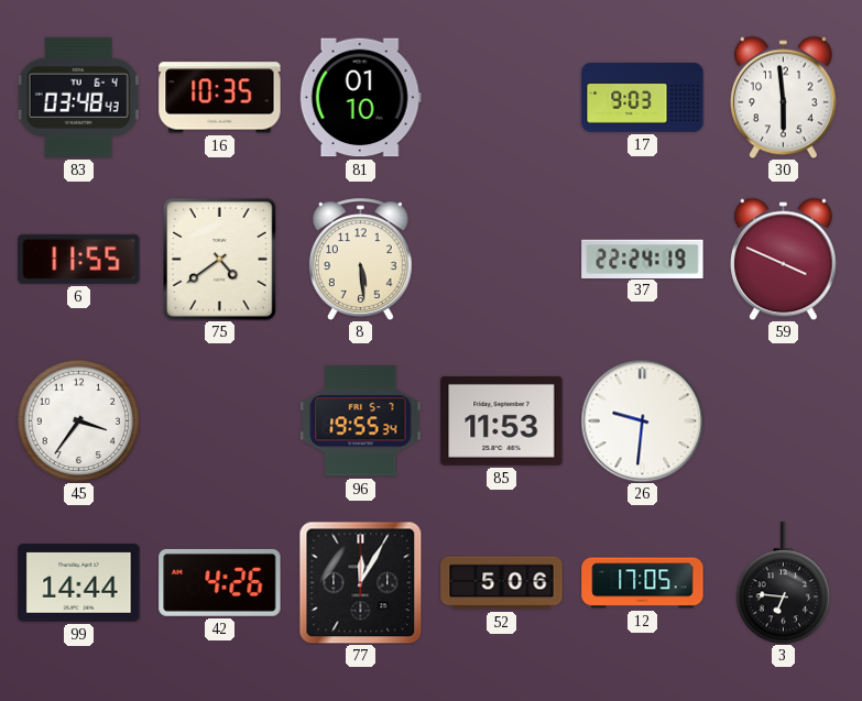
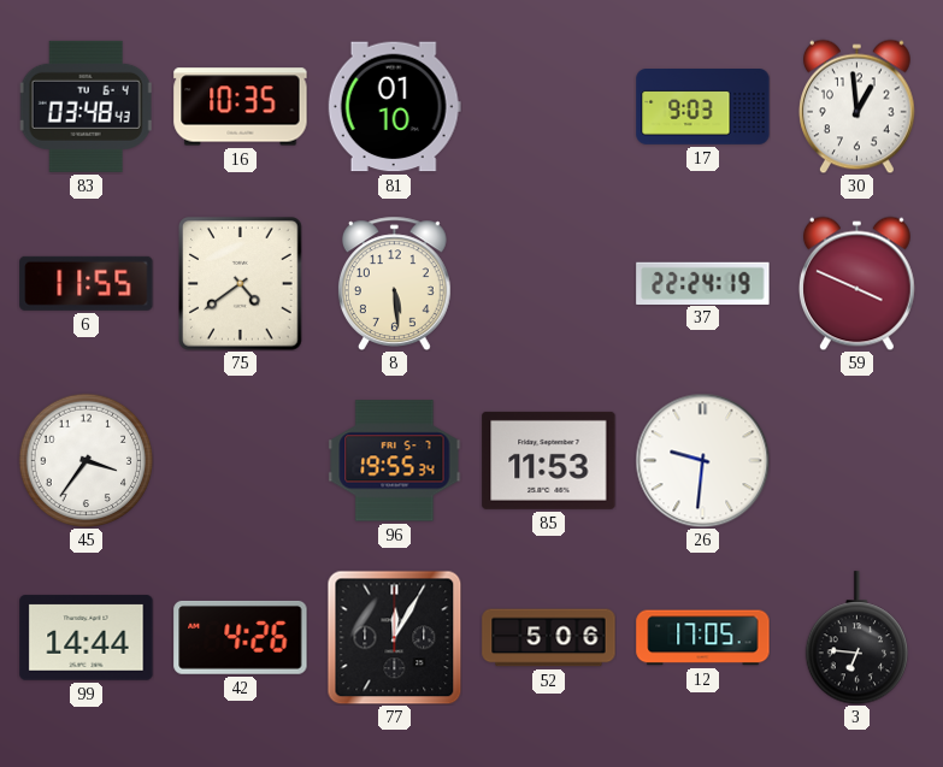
30: 5:59 -> 12:59 (856, 106)
